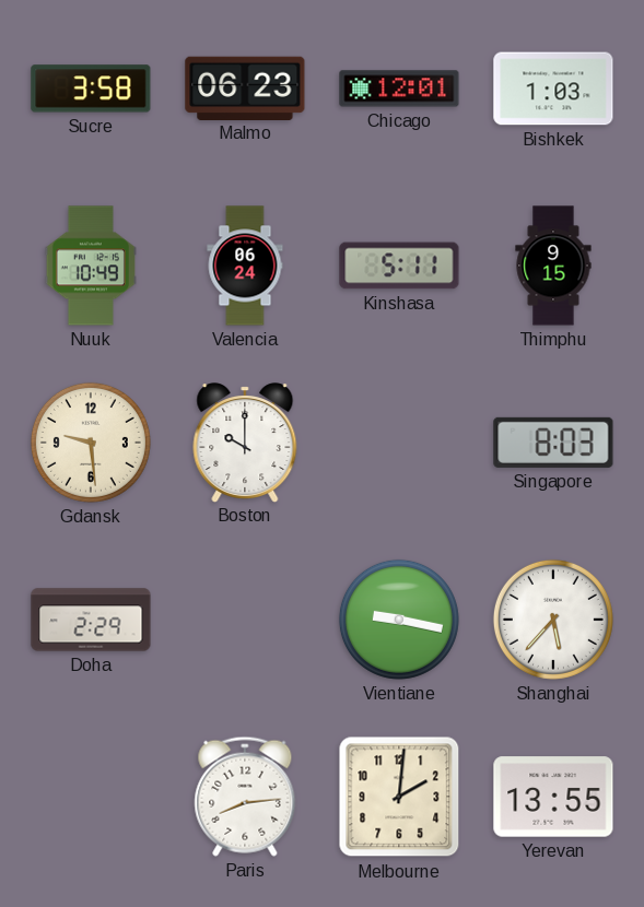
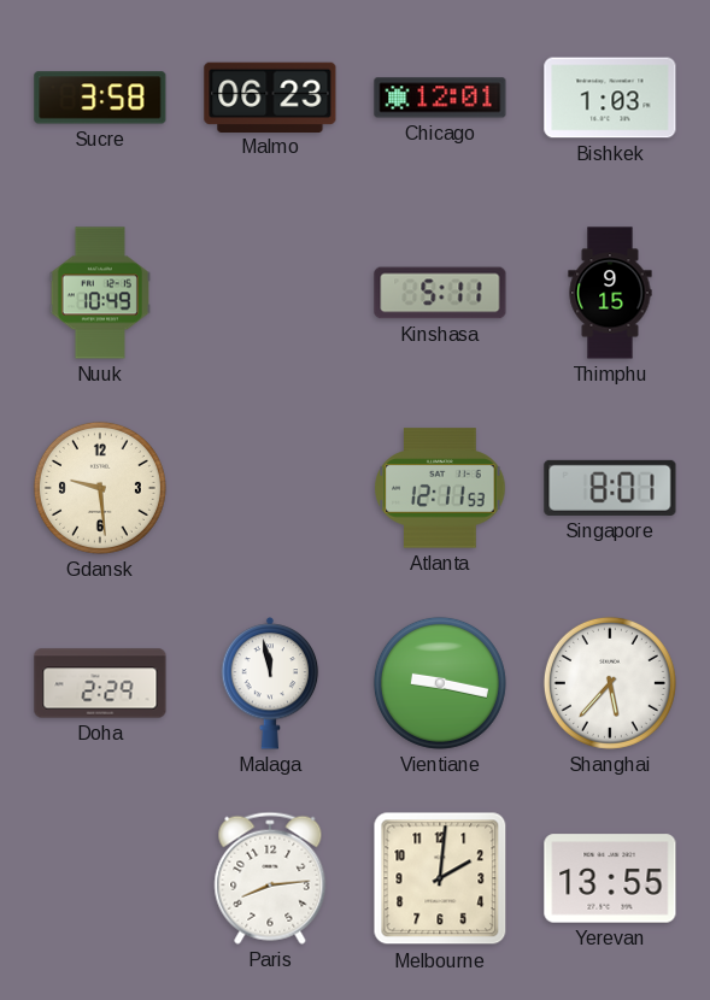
Valencia: 06:24 -> none (245, 266)
Boston: 10:00 -> none (245, 443)
Atlanta: none -> 12:11 (440, 488)
Singapore: 8:03 -> 8:01 (610, 488)
Malaga: none -> 11:58 (270, 684)
